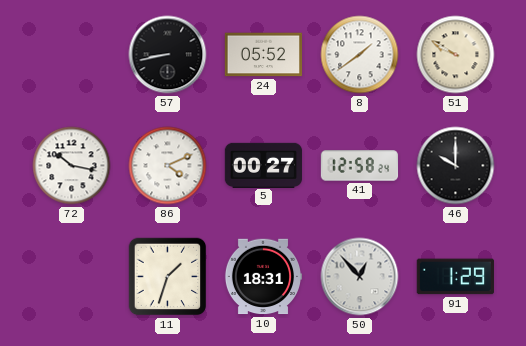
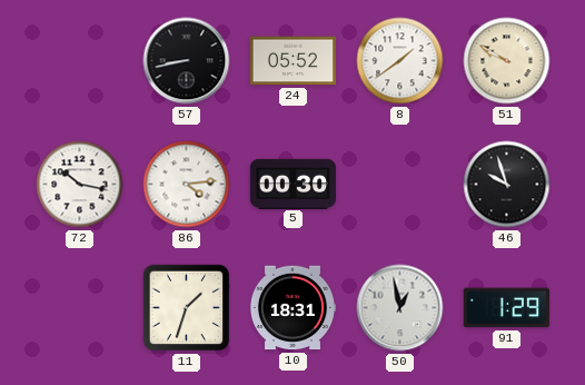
86: 4:11 -> 4:14 (187, 185)
5: 00:27 -> 00:30 (294, 184)
41: 12:58 -> none (360, 166)
46: 10:00 -> 9:57 (507, 185)
50: 12:53 -> 12:58 (400, 308)
